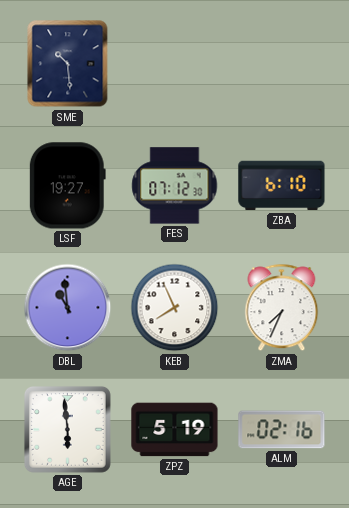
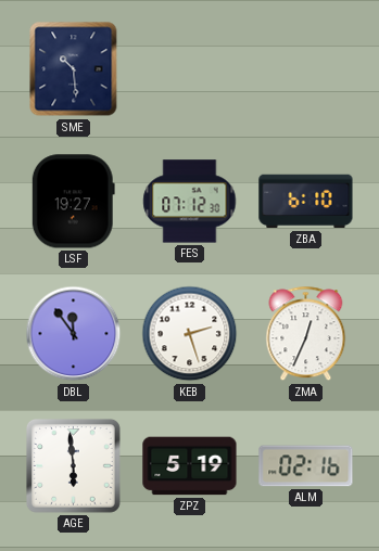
DBL: 10:59 -> 11:54 (74, 334)
KEB: 7:56 -> 2:27 (190, 334)
ZMA: 7:34 -> 12:34 (306, 334)
